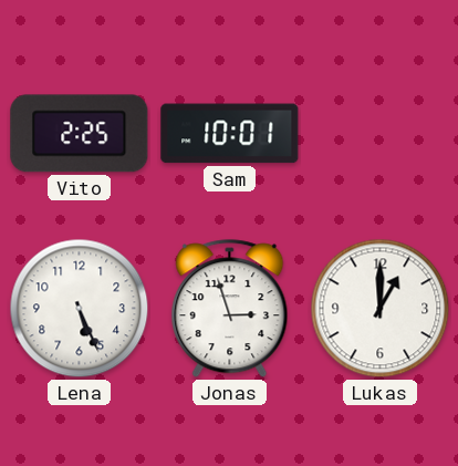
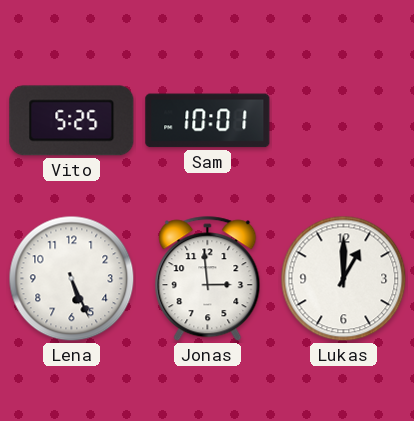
Vito: 2:25 -> 5:25 (72, 121)
Jonas: 2:57 -> 2:59 (208, 279)
